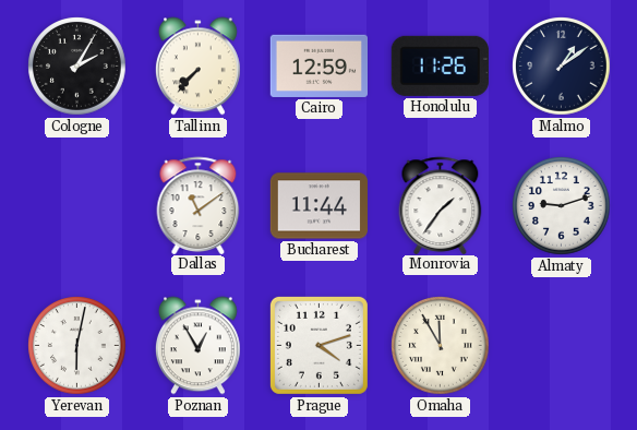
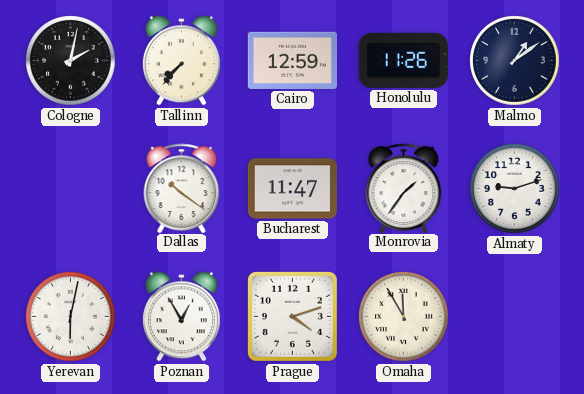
Cologne: 2:05 -> 2:02 (71, 61)
Dallas: 11:09 -> 10:21 (182, 188)
Bucharest: 11:44 -> 11:47 (292, 189)
